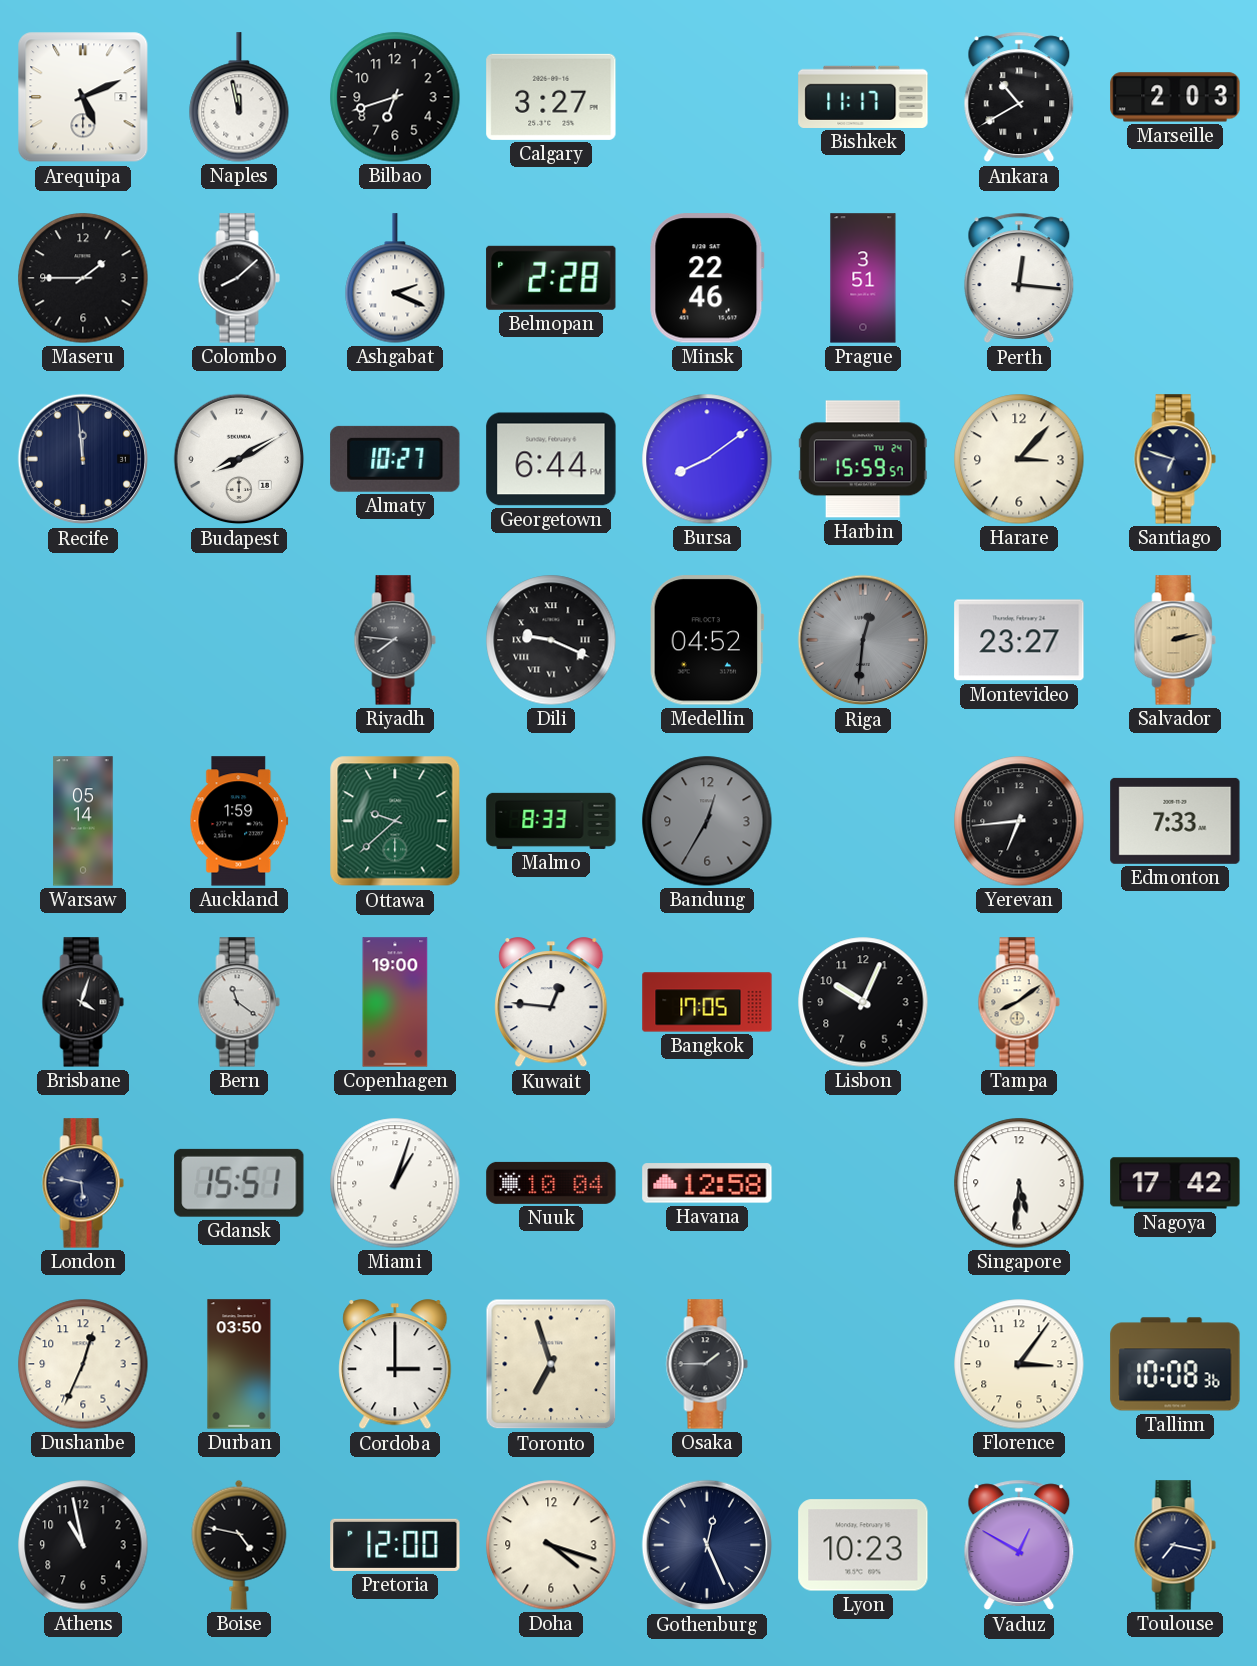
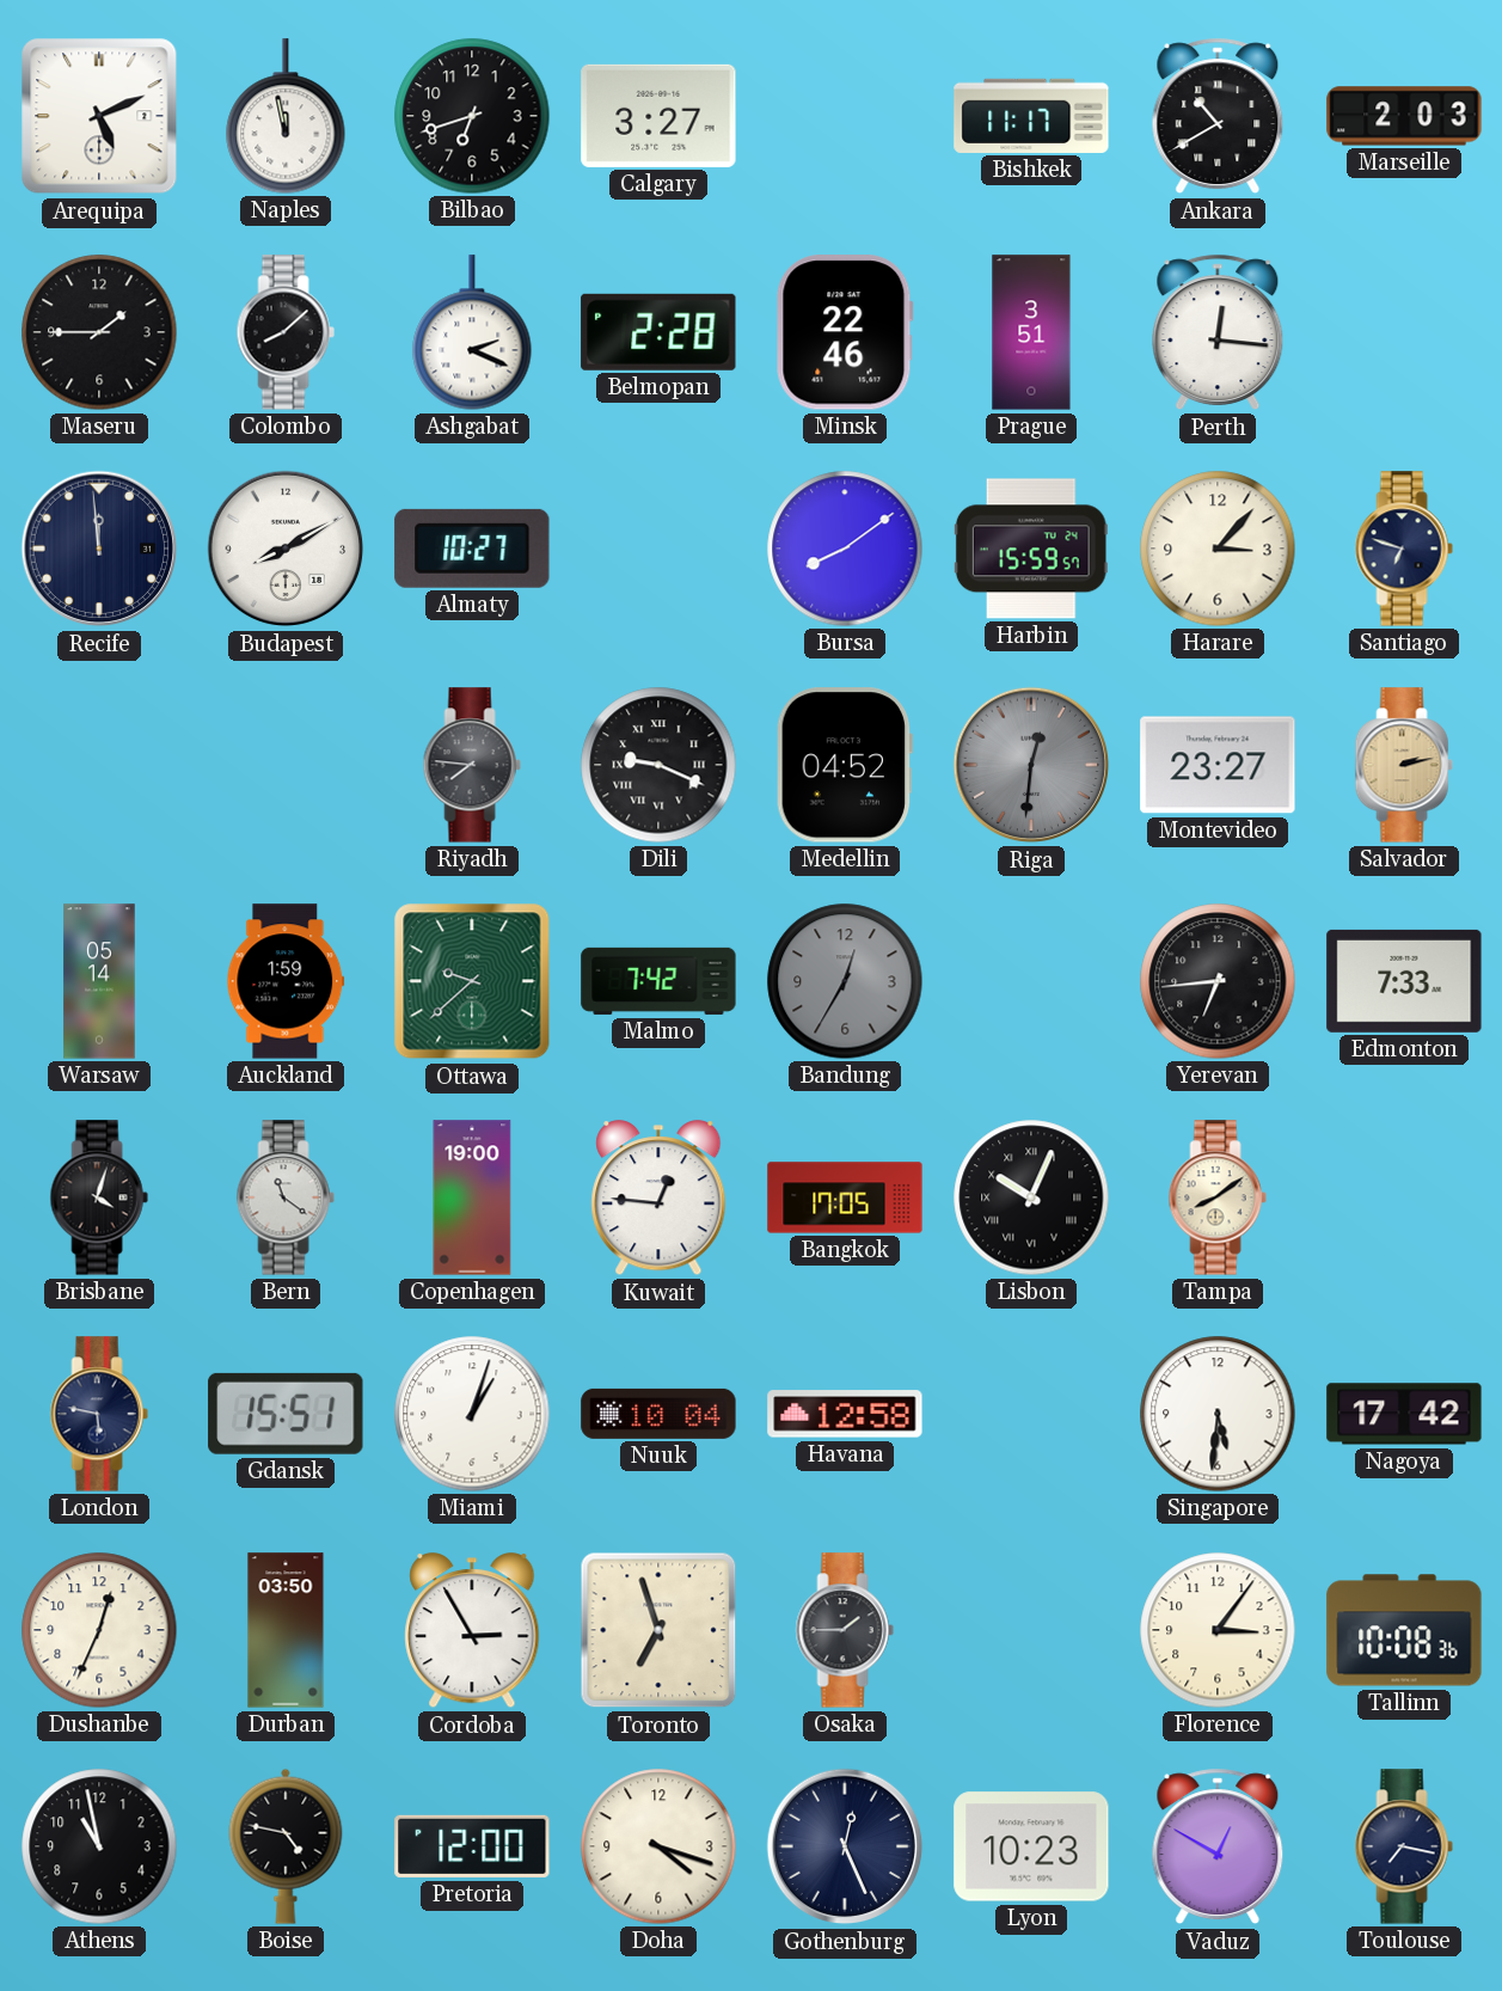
Georgetown: 6:44 -> none (551, 459)
Malmo: 8:33 -> 7:42 (658, 981)
Lisbon numerals: Arabic -> Roman (1031, 1197)
Cordoba: 3:00 -> 2:55 (472, 1631)
